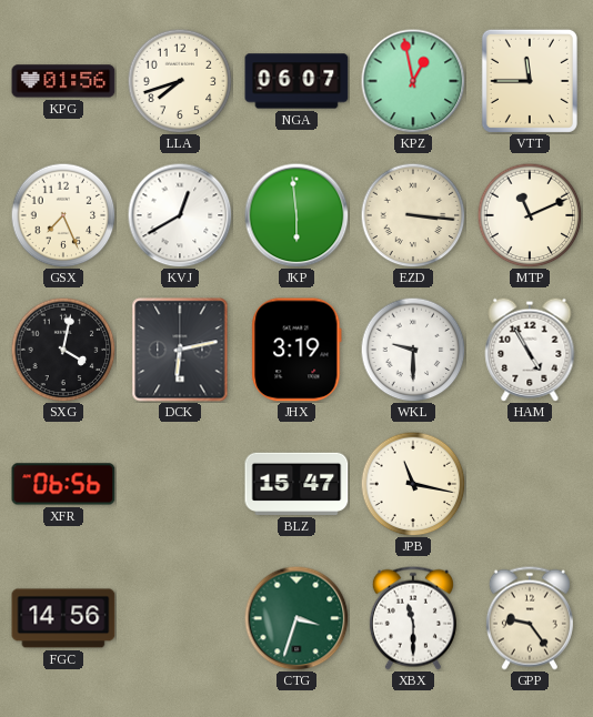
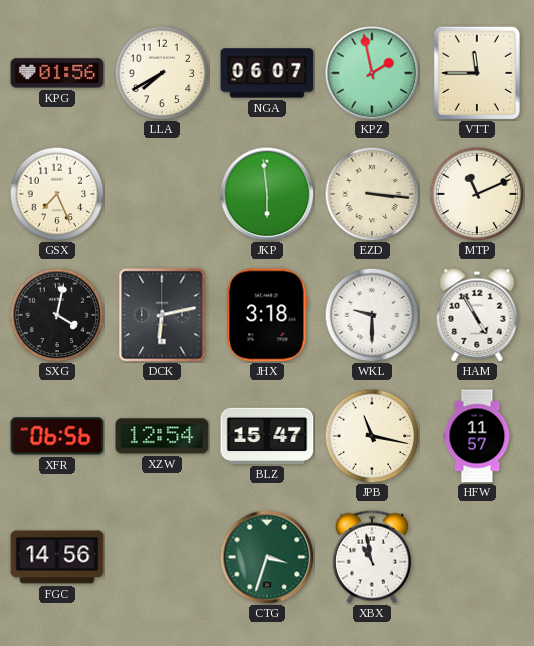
LLA: 7:42 -> 7:40 (162, 73)
KPZ: 12:58 -> 1:58 (372, 73)
KVJ: 12:40 -> none (180, 215)
JHX: 3:19 -> 3:18 (267, 315)
XZW: none -> 12:54 (162, 436)
HFW: none -> 11:57 (477, 436)
XBX: 11:30 -> 10:58 (372, 557)
GPP: 9:24 -> none (530, 618)
